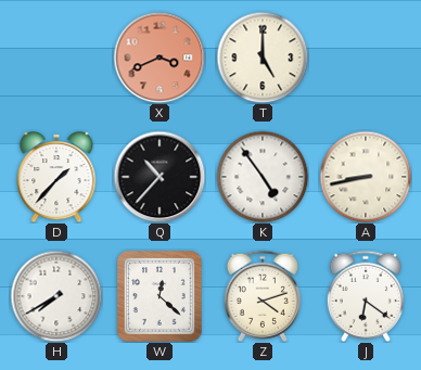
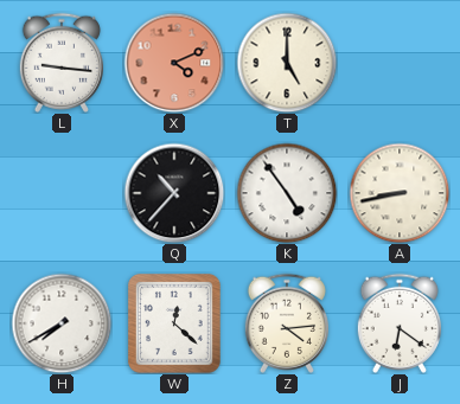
L: none -> 9:16 (60, 63)
X: 3:41 -> 4:11 (174, 63)
D: 1:37 -> none (56, 177)
Z: 4:12 -> 4:14 (286, 323)
